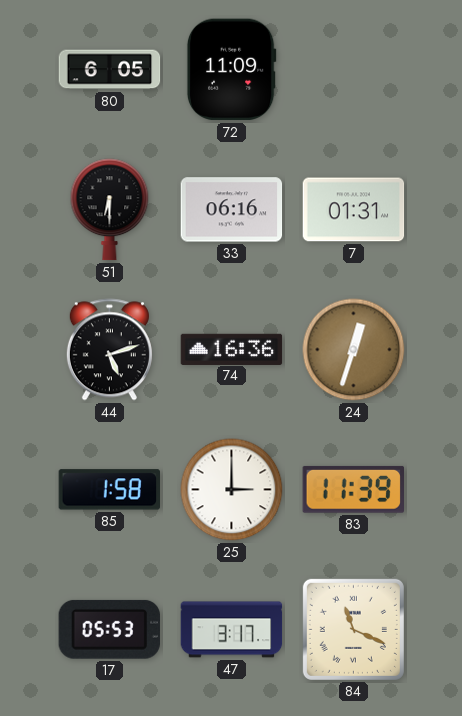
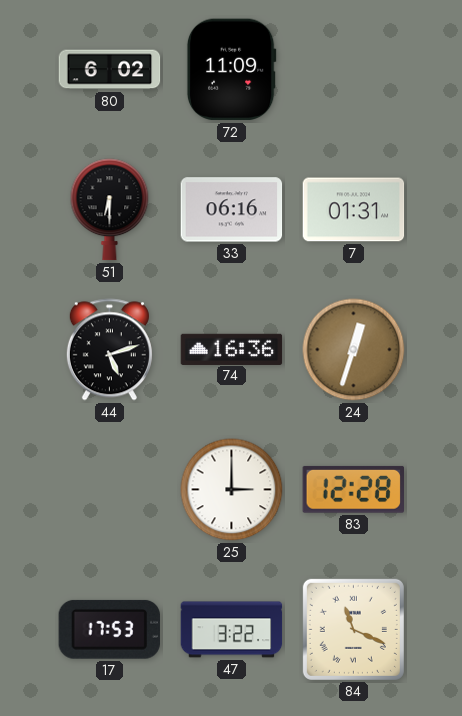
80: 6:05 -> 6:02 (110, 70)
85: 1:58 -> none (109, 490)
83: 11:39 -> 12:28 (353, 489)
17: 05:53 -> 17:53 (109, 629)
47: 3:17 -> 3:22 (232, 630)
